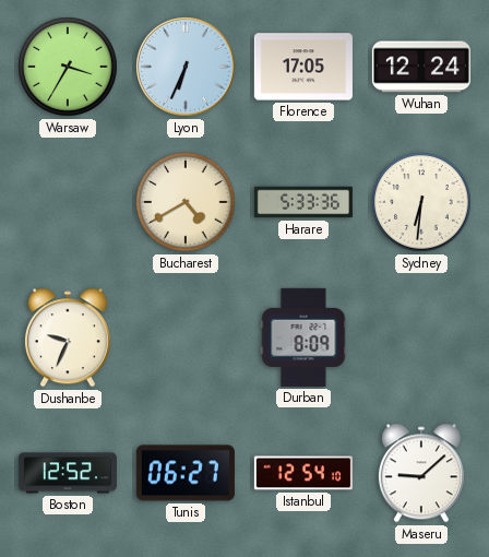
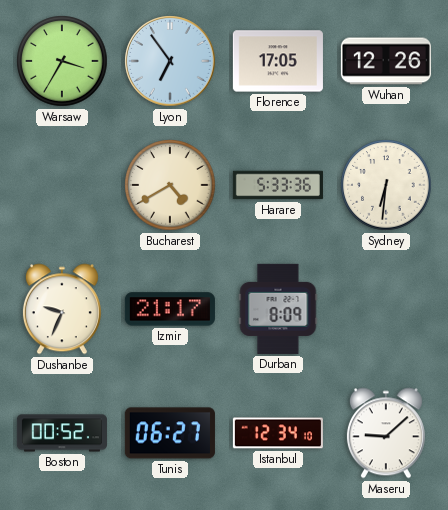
Lyon: 6:34 -> 6:54 (170, 61)
Wuhan: 12:24 -> 12:26 (386, 61)
Izmir: none -> 21:17 (170, 309)
Boston: 12:52 -> 00:52 (62, 433)
Istanbul: 12:54 -> 12:34 (278, 433)
